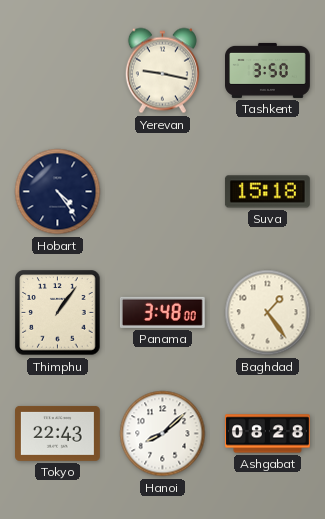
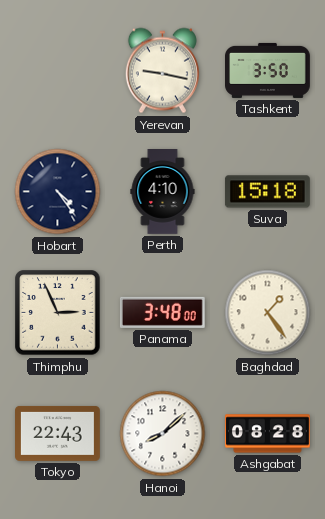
Perth: none -> 4:10 (163, 192)
Thimphu: 1:06 -> 2:56 (58, 313)
